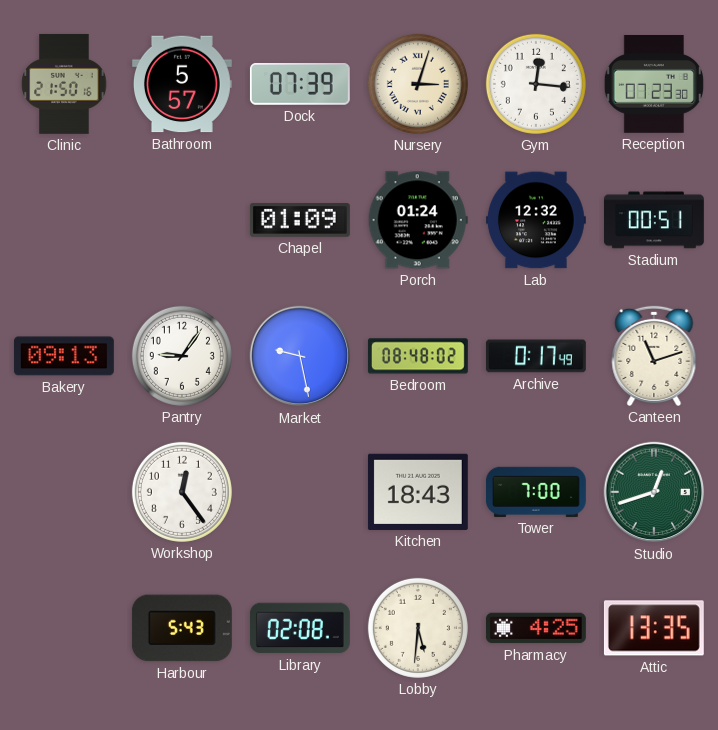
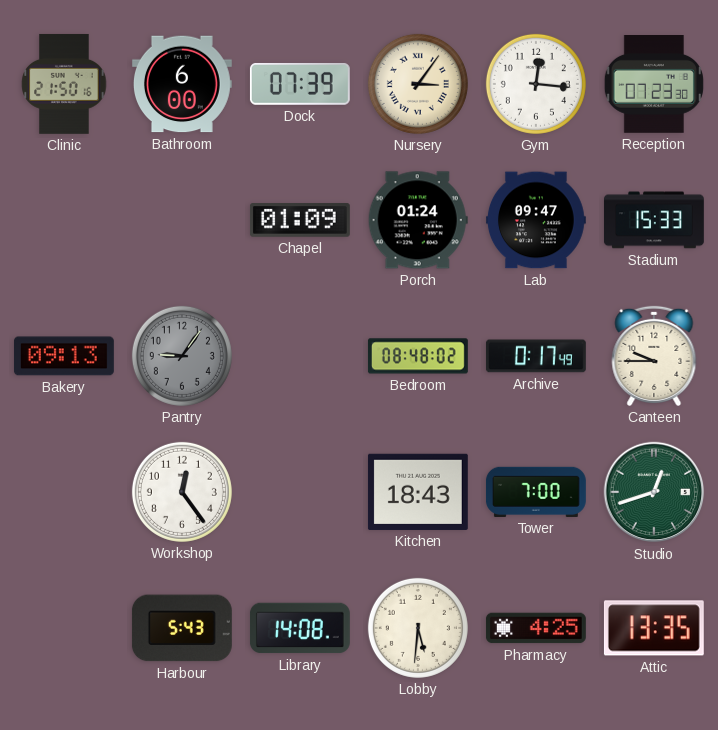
Bathroom: 5:57 -> 6:00 (182, 84)
Nursery: 3:03 -> 3:06 (418, 84)
Lab: 12:32 -> 09:47 (536, 220)
Stadium: 00:51 -> 15:33 (654, 220)
Pantry dial: white -> grey (182, 356)
Market: 9:28 -> none (300, 356)
Canteen: 11:12 -> 9:45 (654, 356)
Library: 02:08 -> 14:08 (300, 628)
